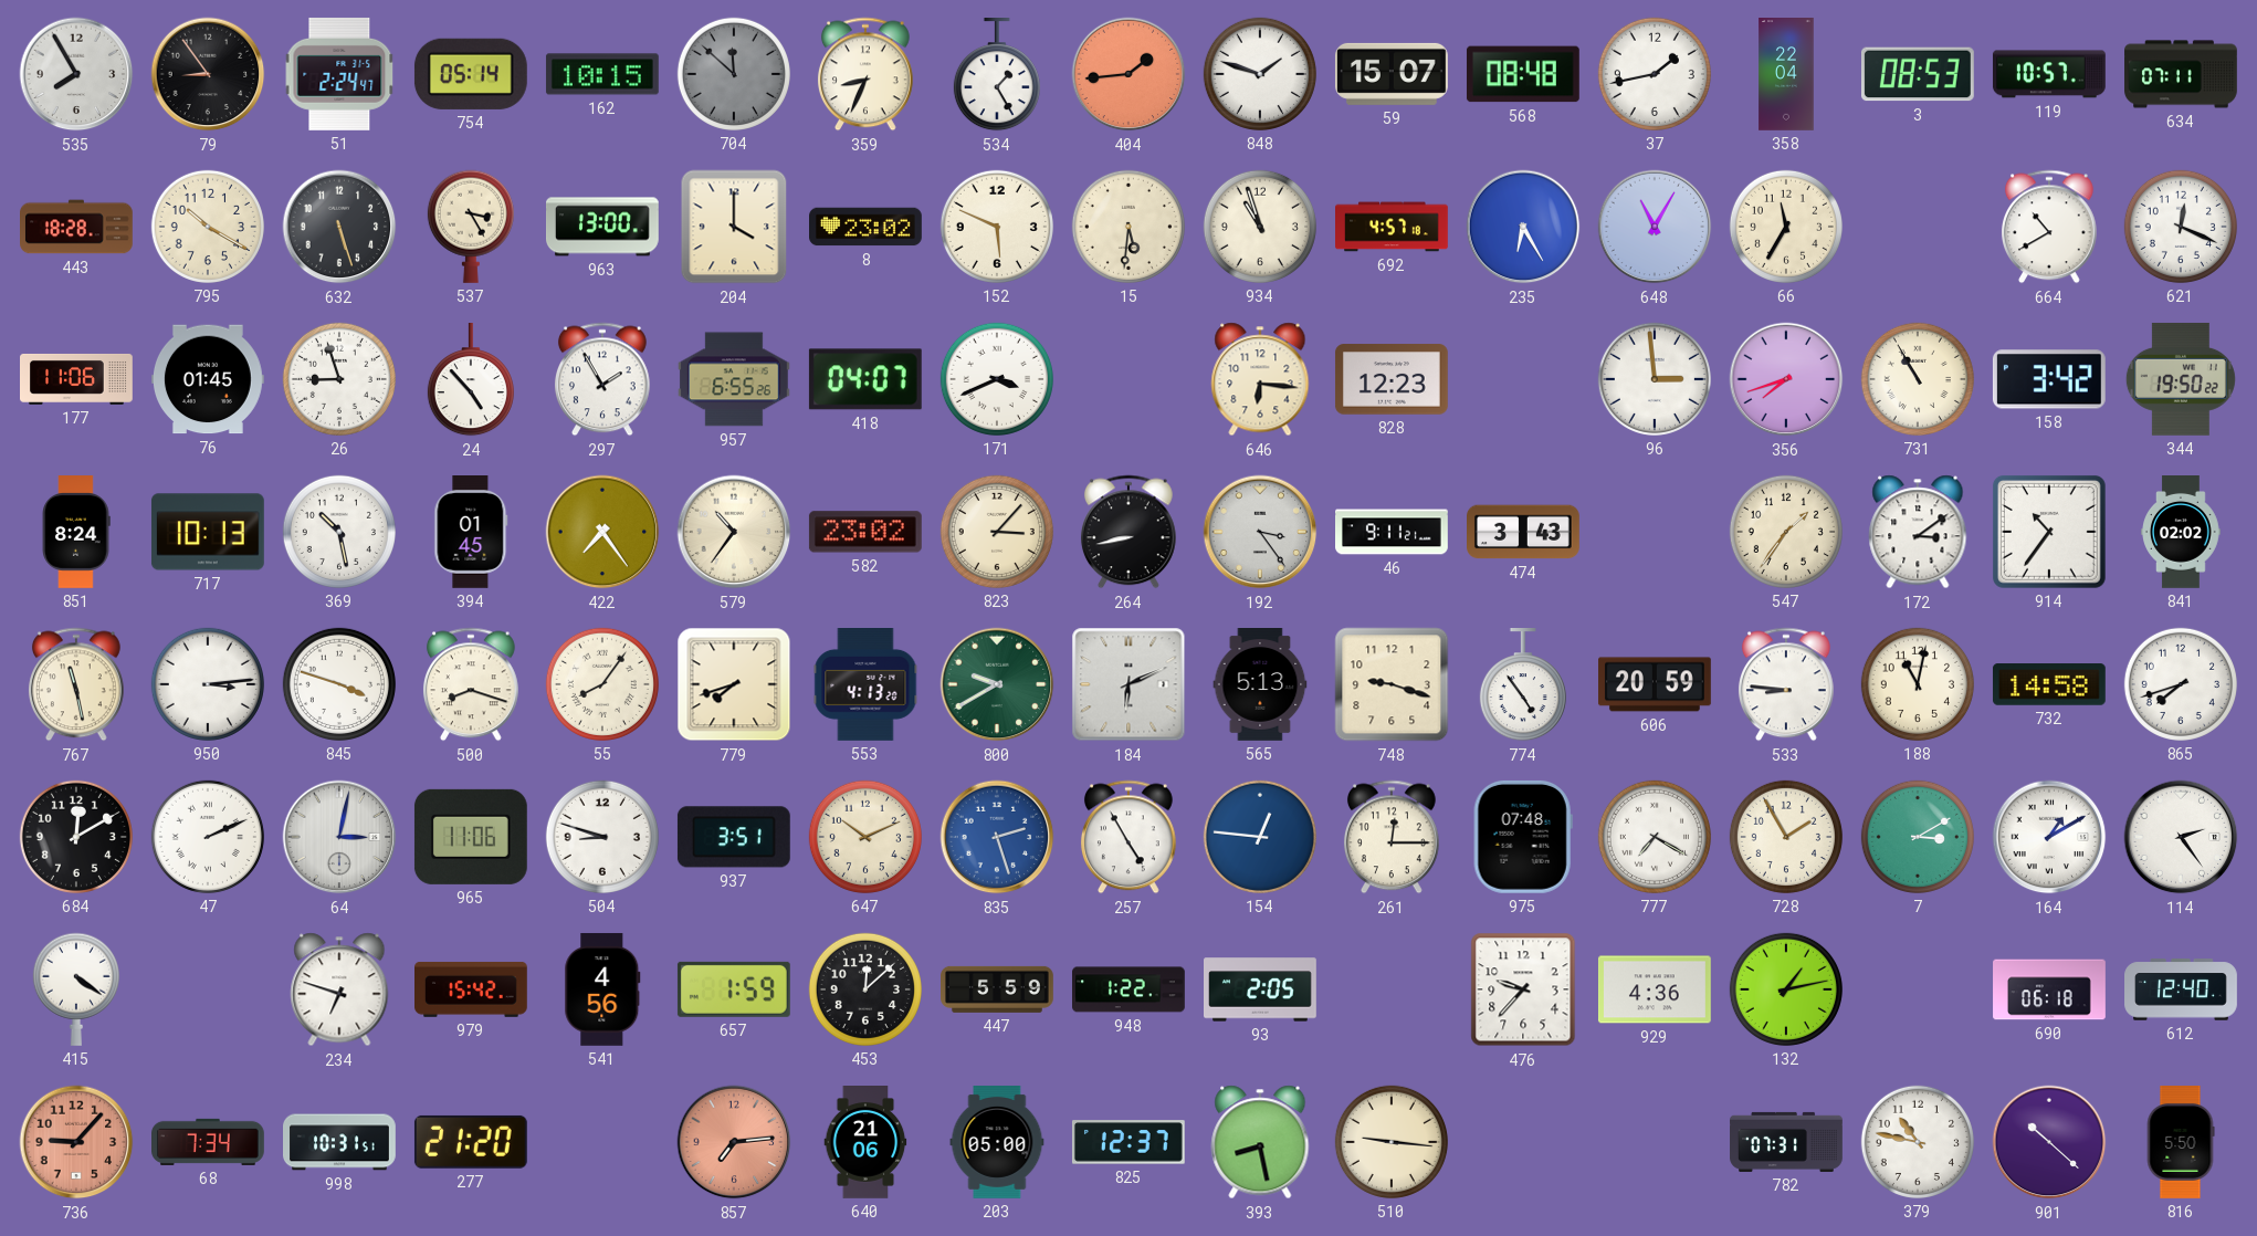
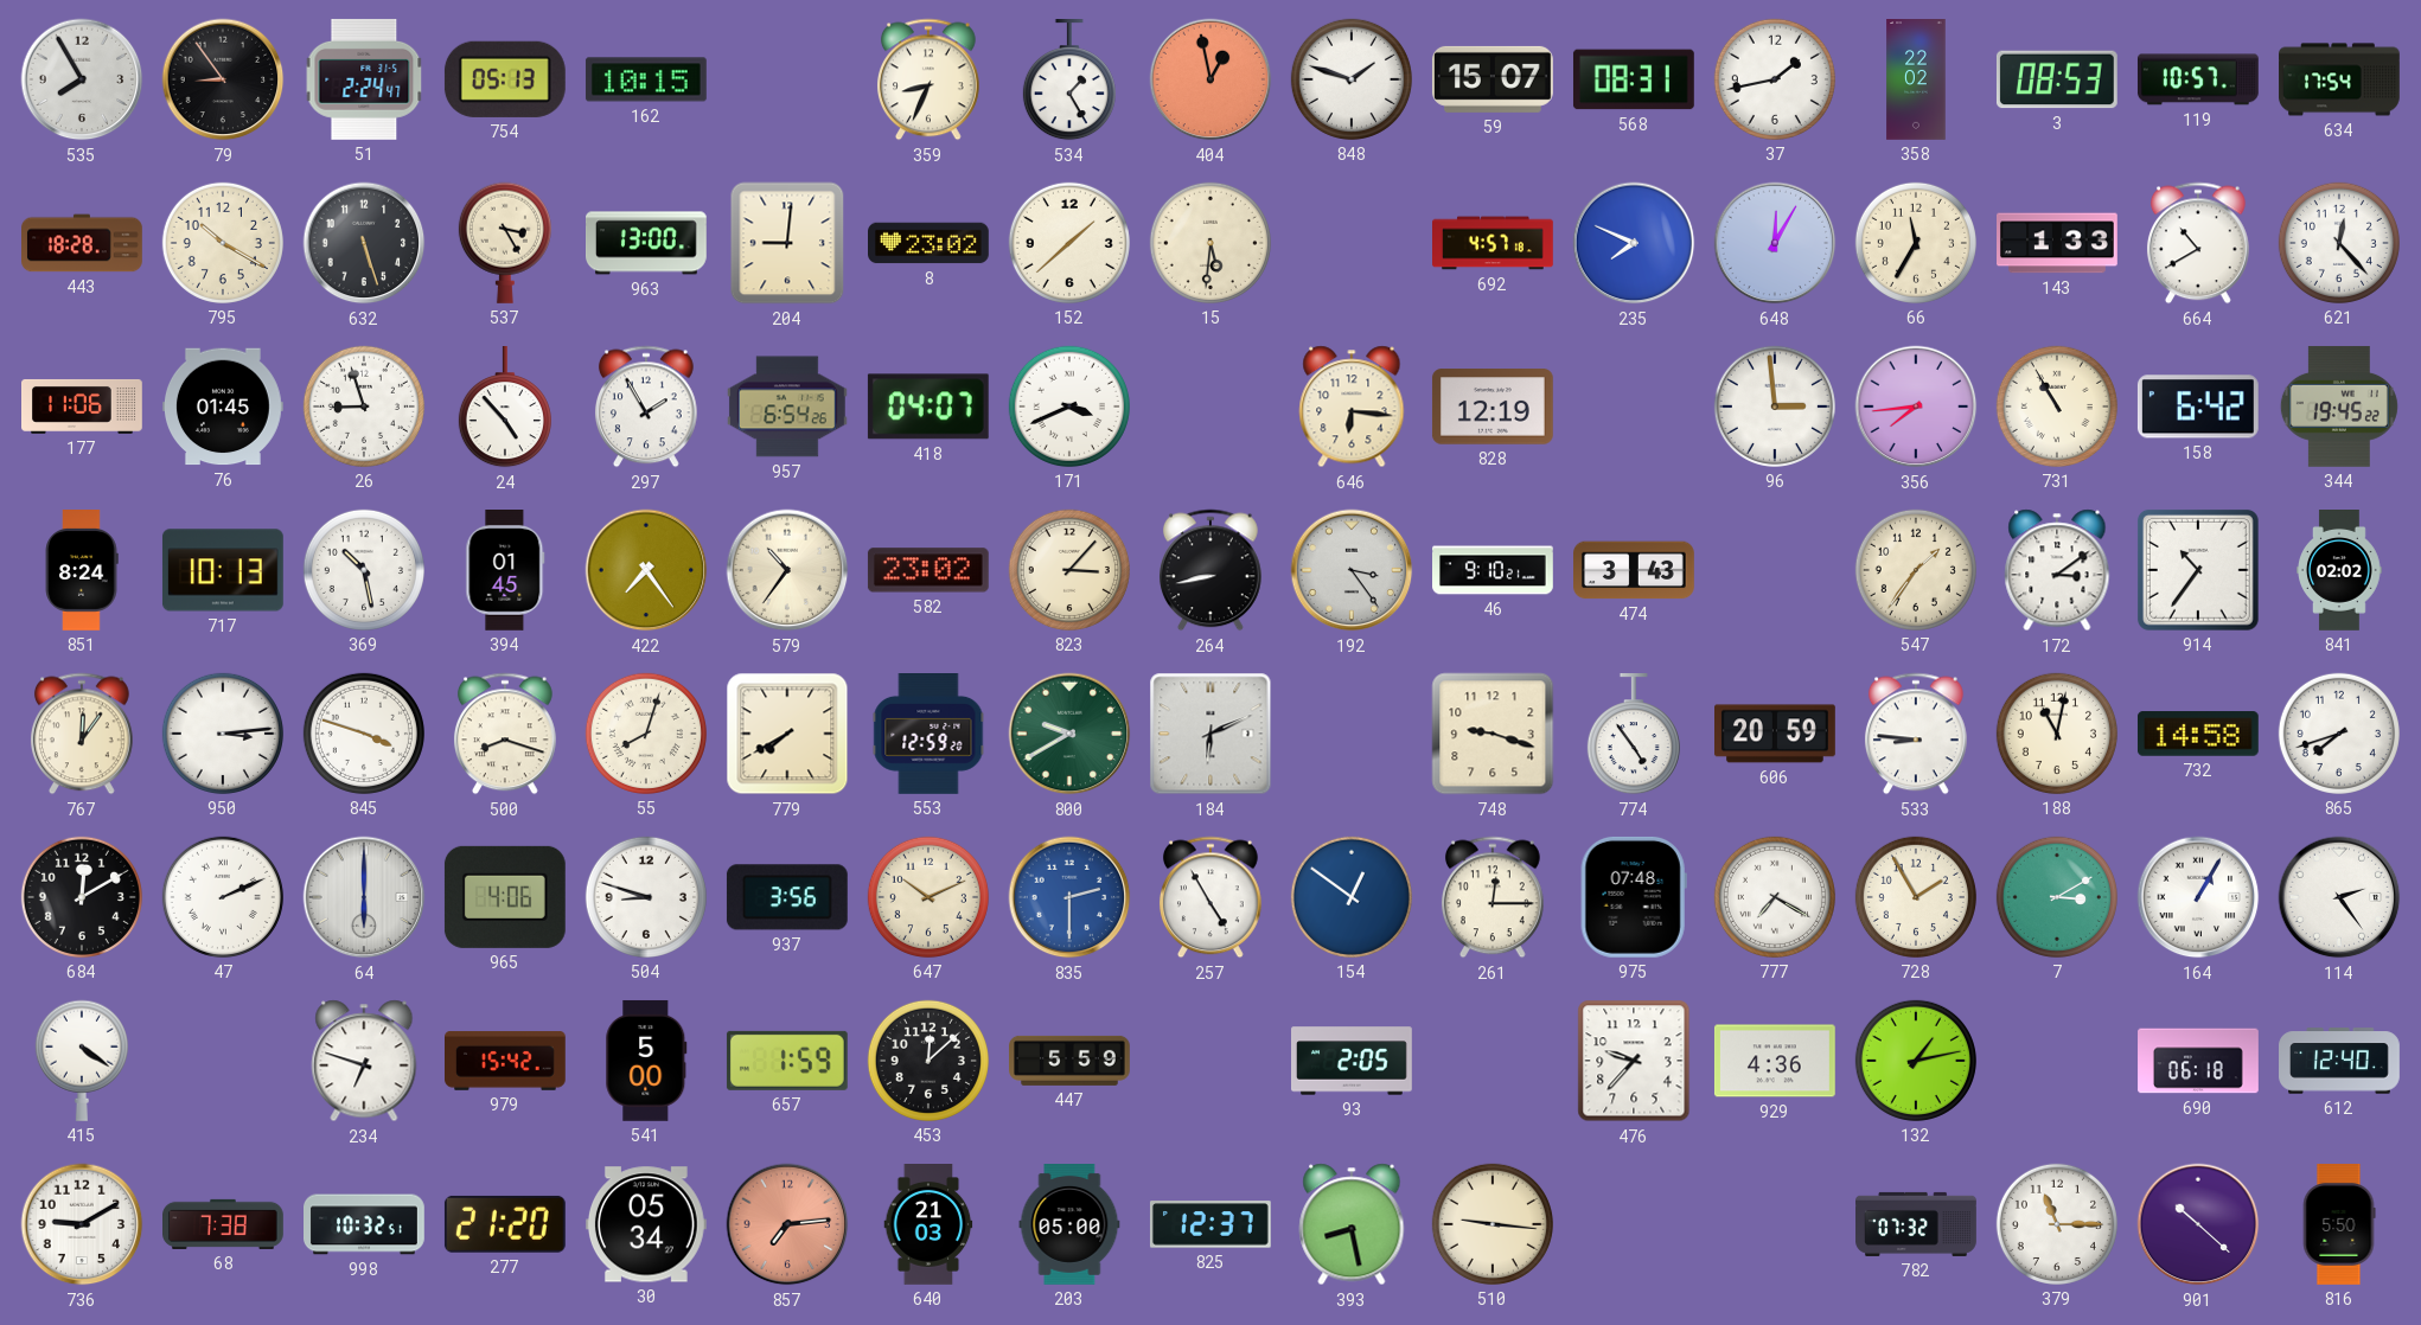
754: 05:14 -> 05:13 (505, 79)
704: 11:52 -> none (734, 74)
404: 1:44 -> 12:58 (1210, 79)
568: 08:48 -> 08:31 (1634, 79)
358: 22:04 -> 22:02 (1916, 81)
634: 07:11 -> 17:54 (2339, 79)
204: 4:00 -> 9:01 (787, 243)
152: 5:49 -> 1:38 (1069, 243)
934: 10:57 -> none (1260, 227)
235: 6:25 -> 7:49 (1634, 243)
648: 11:05 -> 12:05 (1775, 243)
143: none -> 1:33 (2058, 243)
621: 12:19 -> 12:23 (2339, 243)
957: 6:55 -> 6:54 (787, 407)
828: 12:23 -> 12:19 (1493, 407)
356: 7:42 -> 7:44 (1916, 407)
158: 3:42 -> 6:42 (2198, 407)
344: 19:50 -> 19:45 (2339, 407)
46: 9:11 -> 9:10 (1494, 570)
767: 11:28 -> 12:06 (82, 734)
55: 8:06 -> 8:03 (646, 734)
779: 7:42 -> 7:40 (787, 734)
553: 4:13 -> 12:59 (928, 735)
565: 5:13 -> none (1260, 685)
64: 3:02 -> 6:00 (364, 897)
965: 11:06 -> 4:06 (505, 897)
937: 3:51 -> 3:56 (787, 897)
835: 2:27 -> 2:30 (1069, 897)
154: 12:46 -> 12:51 (1352, 897)
164: 1:10 -> 1:05 (2198, 897)
541: 4:56 -> 5:00 (646, 1061)
948: 1:22 -> none (1130, 989)
736: 9:07 -> 9:10 (82, 1224)
736 dial: salmon -> white (82, 1224)
68: 7:34 -> 7:38 (224, 1224)
998: 10:31 -> 10:32 (365, 1224)
30: none -> 05:34 (646, 1224)
640: 21:06 -> 21:03 (928, 1225)
782: 07:31 -> 07:32 (1916, 1224)
379: 10:47 -> 11:15 (2057, 1224)
